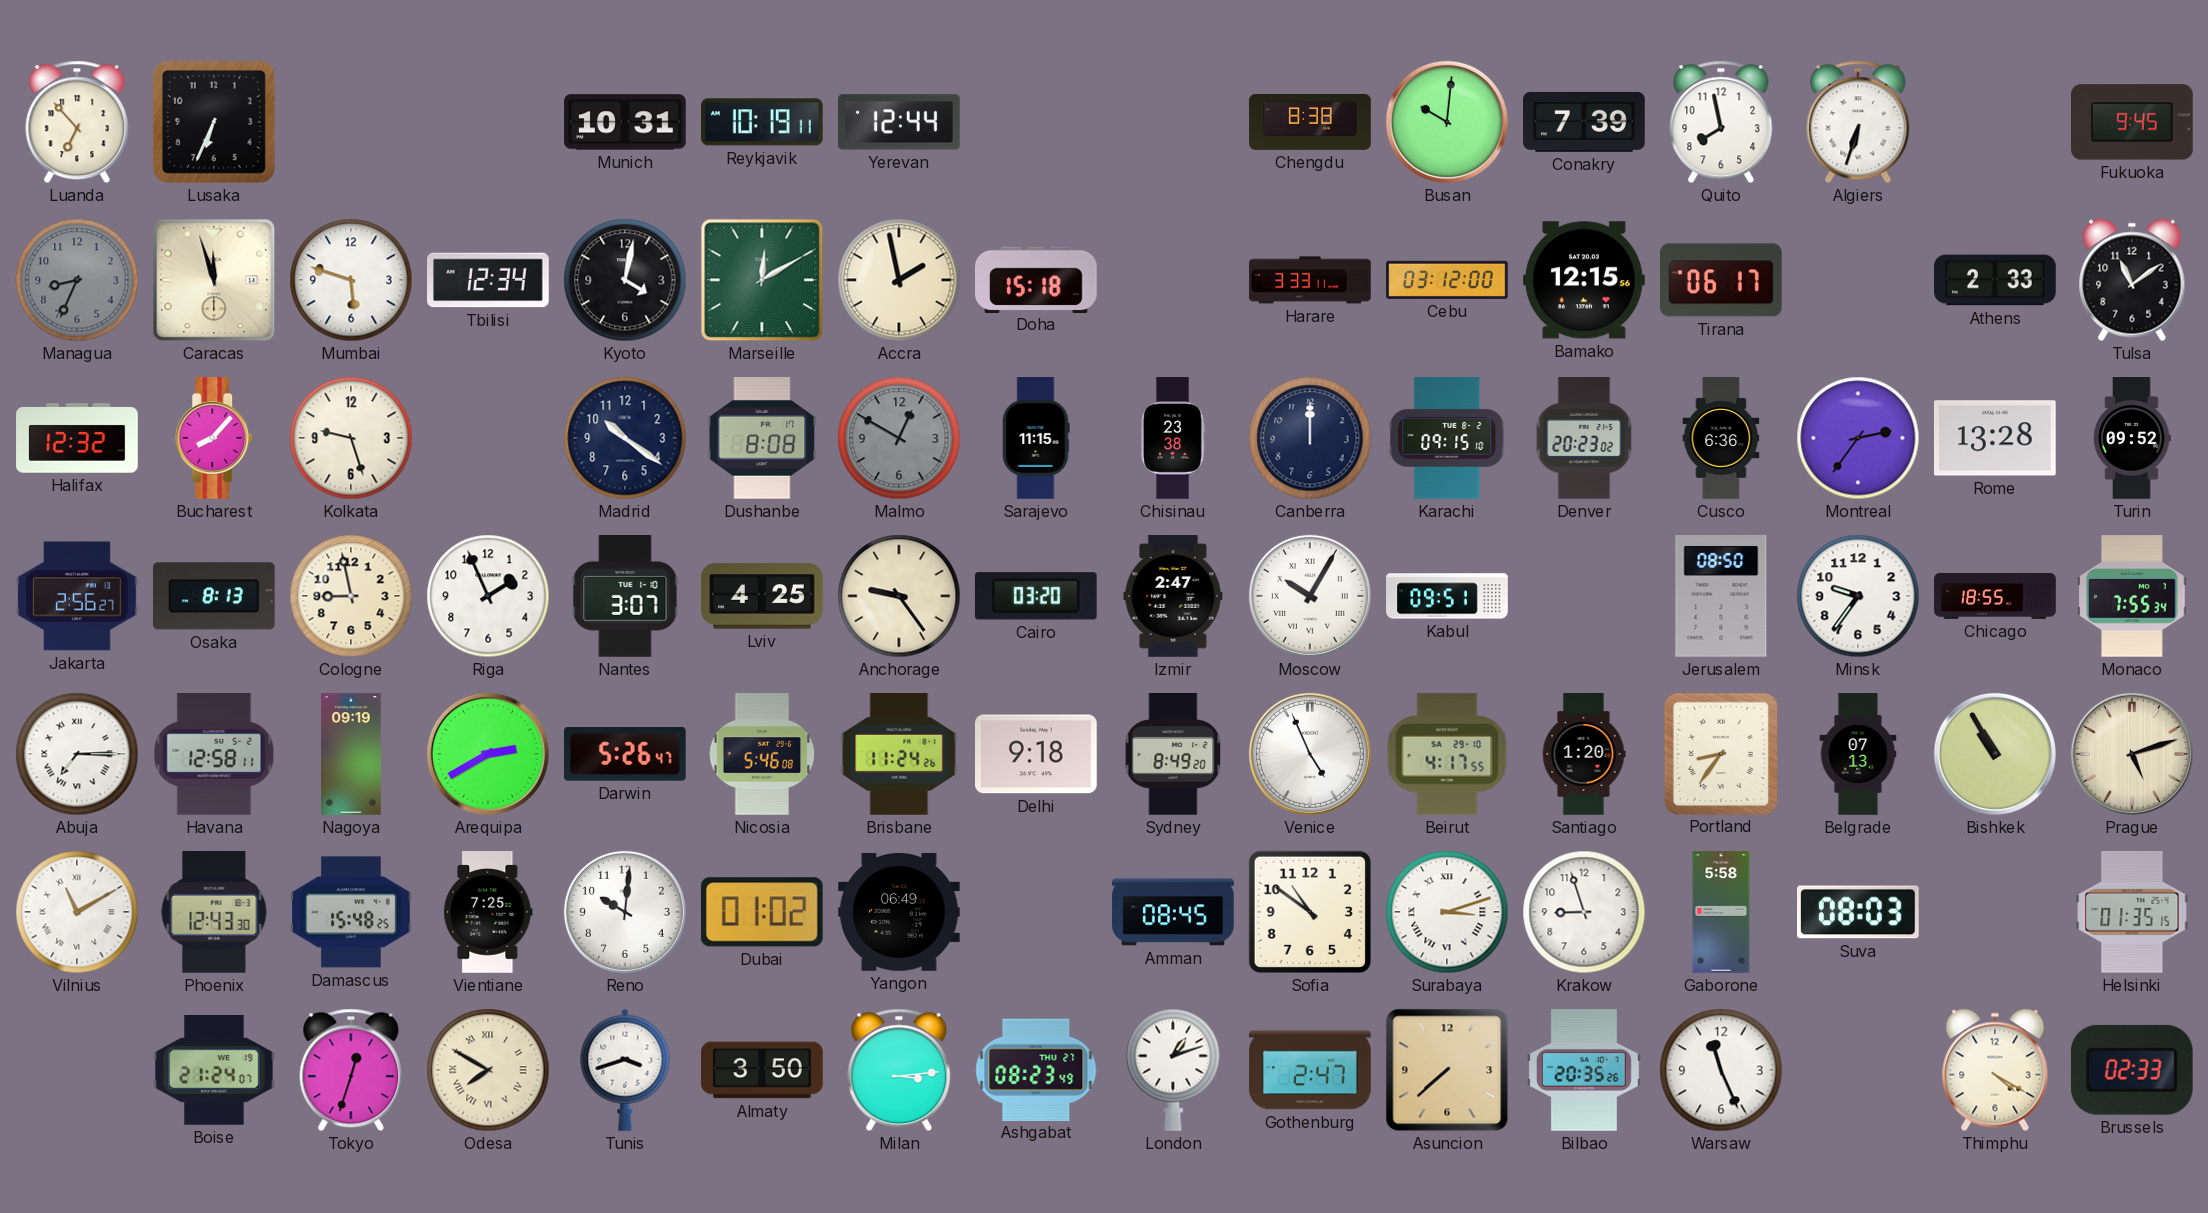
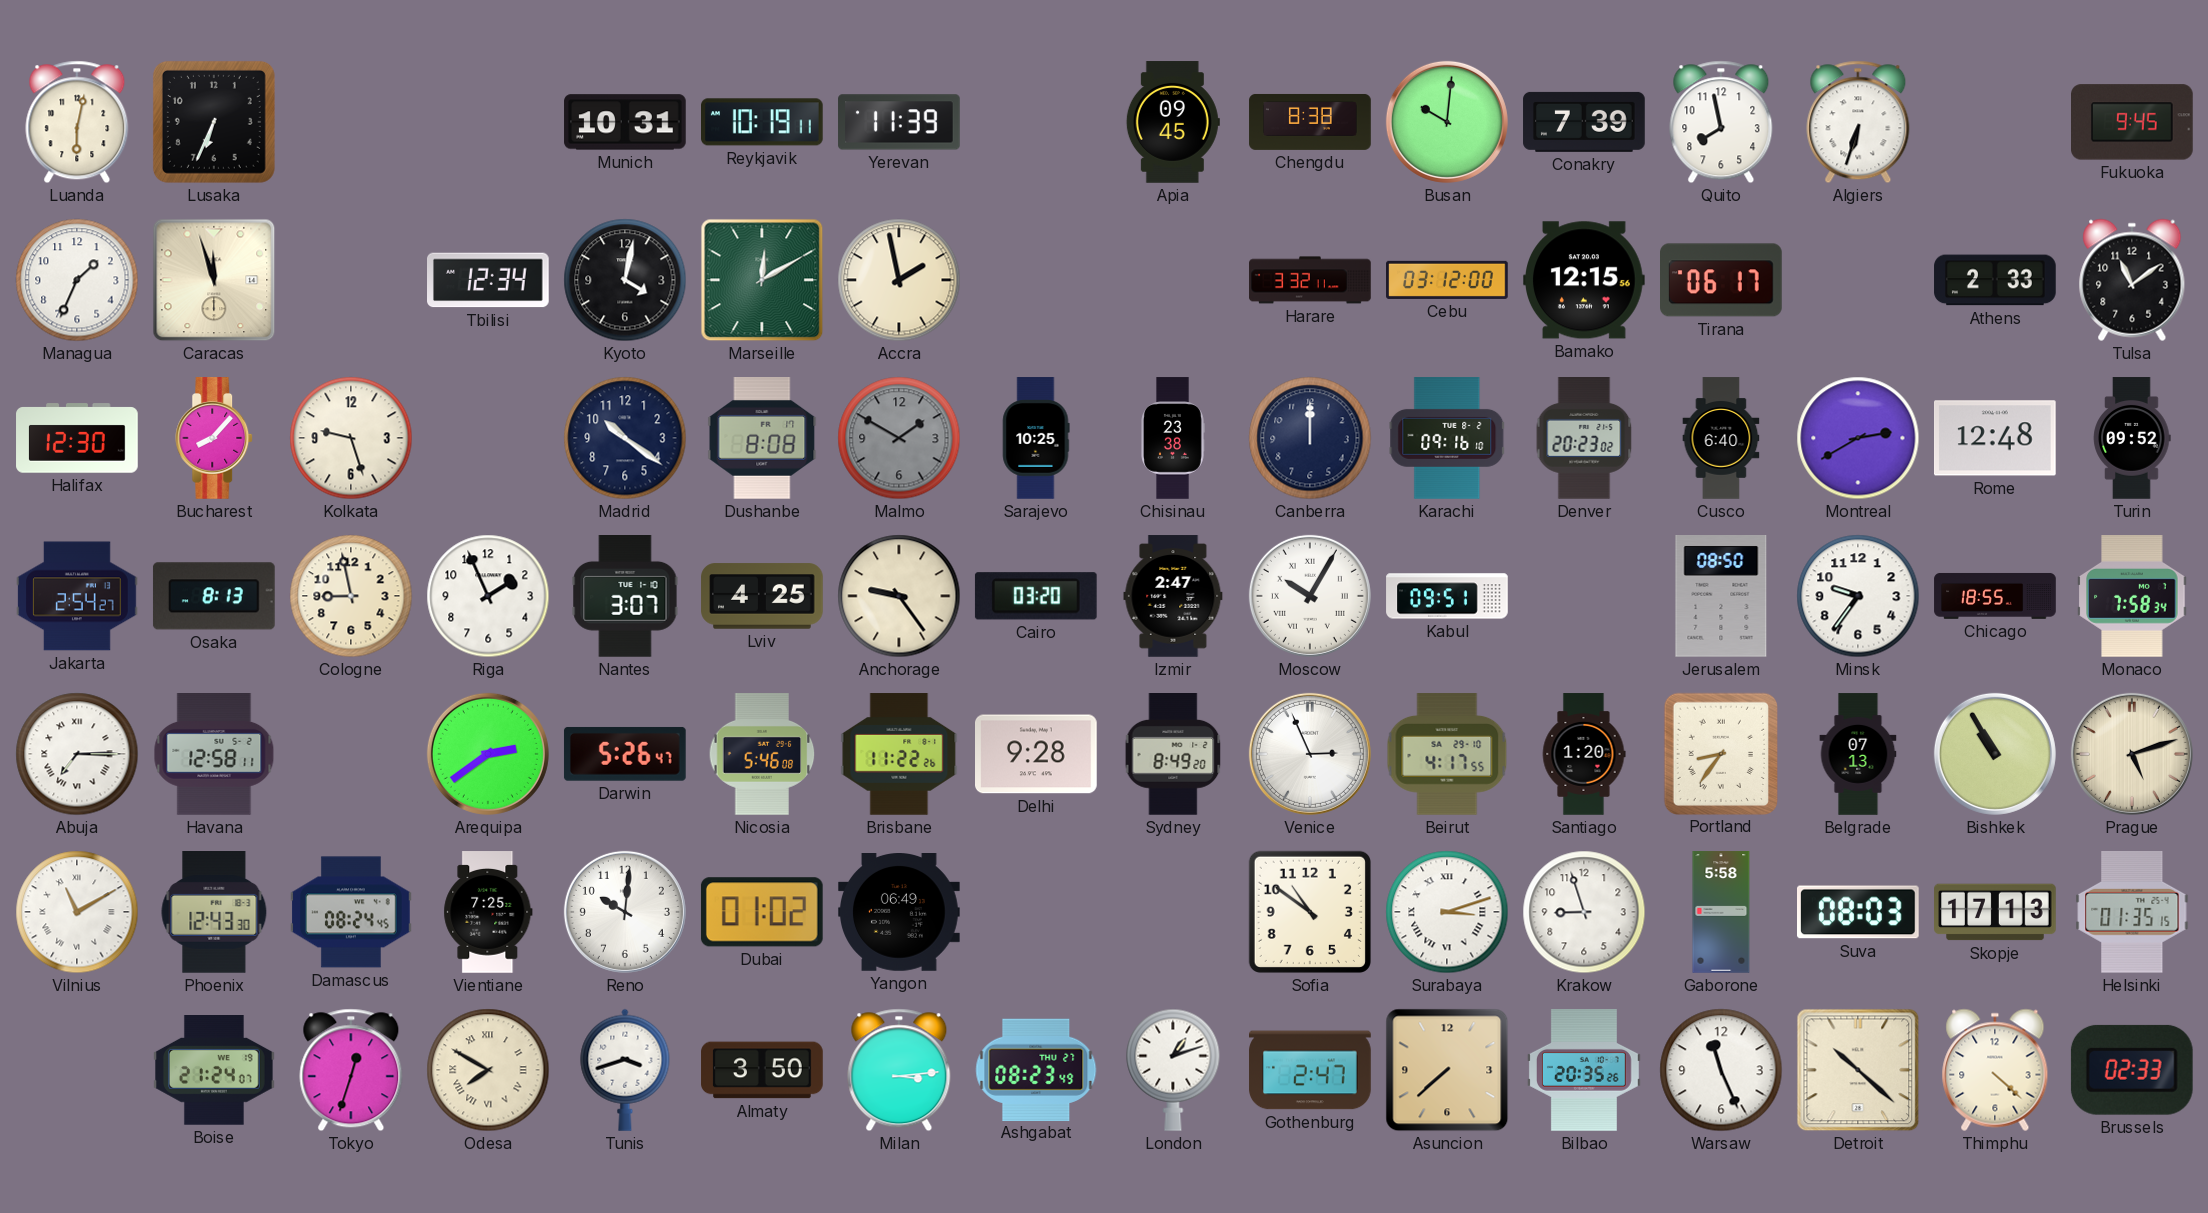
Luanda: 6:53 -> 6:02 (77, 122)
Yerevan: 12:44 -> 11:39 (899, 122)
Apia: none -> 09:45 (1173, 122)
Managua: 8:34 -> 1:34 (77, 280)
Managua dial: grey -> white (77, 280)
Mumbai: 5:48 -> none (351, 280)
Doha: 15:18 -> none (1037, 279)
Harare: 3:33 -> 3:32 (1310, 280)
Halifax: 12:32 -> 12:30 (77, 438)
Malmo: 12:50 -> 1:50 (899, 438)
Sarajevo: 11:15 -> 10:25 (1036, 438)
Karachi: 09:15 -> 09:16 (1447, 438)
Cusco: 6:36 -> 6:40 (1721, 438)
Montreal: 2:36 -> 2:40 (1858, 438)
Rome: 13:28 -> 12:48 (1996, 438)
Jakarta: 2:56 -> 2:54 (77, 596)
Monaco: 7:55 -> 7:58 (2132, 596)
Nagoya: 09:19 -> none (351, 754)
Arequipa: 2:40 -> 2:39 (488, 754)
Brisbane: 11:24 -> 11:22 (899, 754)
Delhi: 9:18 -> 9:28 (1037, 754)
Venice: 4:56 -> 2:56 (1310, 754)
Damascus: 15:48 -> 08:24 (351, 912)
Amman: 08:45 -> none (1173, 912)
Skopje: none -> 17:13 (1995, 912)
Detroit: none -> 10:22 (1858, 1070)
Thimphu: 4:20 -> 4:22 (1995, 1070)
